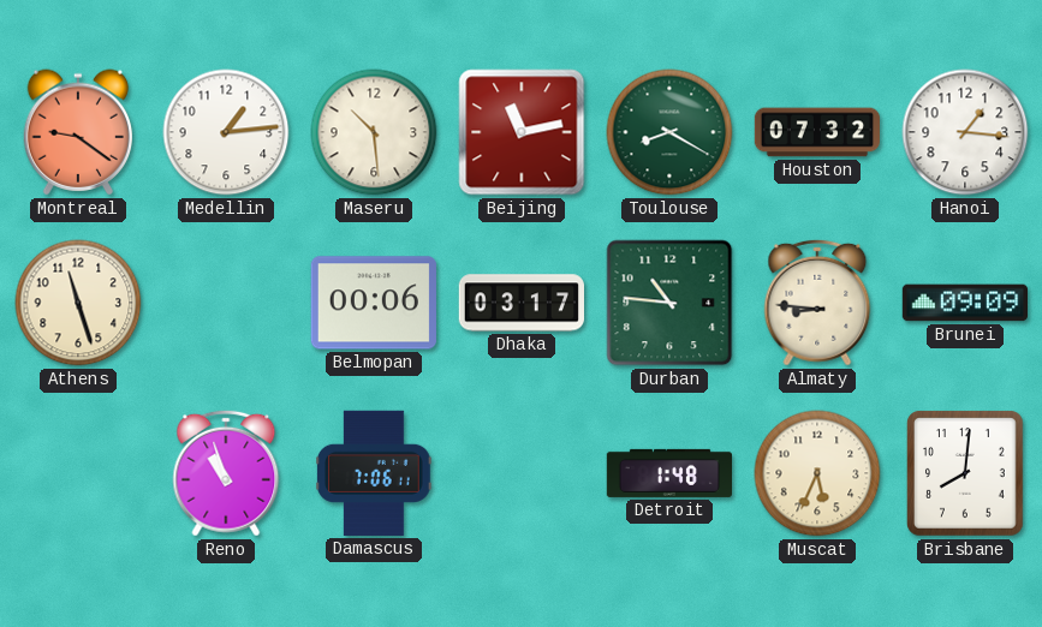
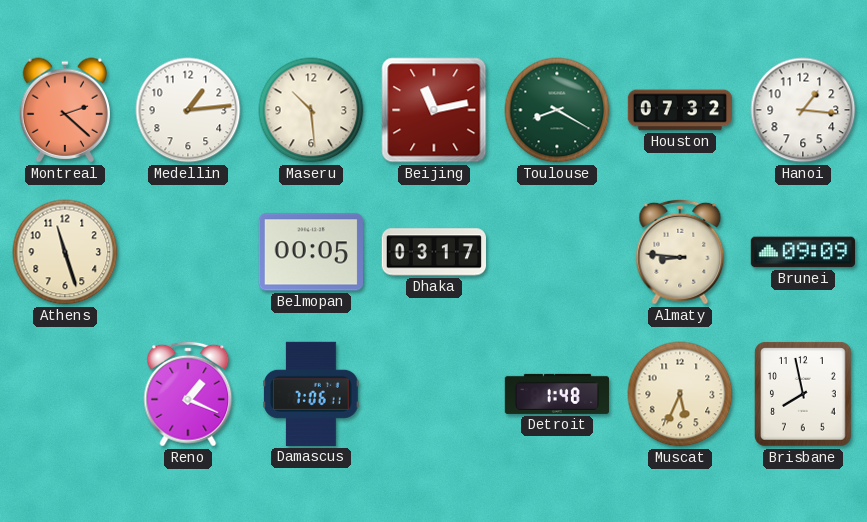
Montreal: 9:21 -> 2:22 (65, 110)
Belmopan: 00:06 -> 00:05 (311, 252)
Durban: 10:46 -> none (669, 303)
Reno: 10:57 -> 1:19 (188, 394)
Brisbane: 8:01 -> 7:58 (803, 394)
